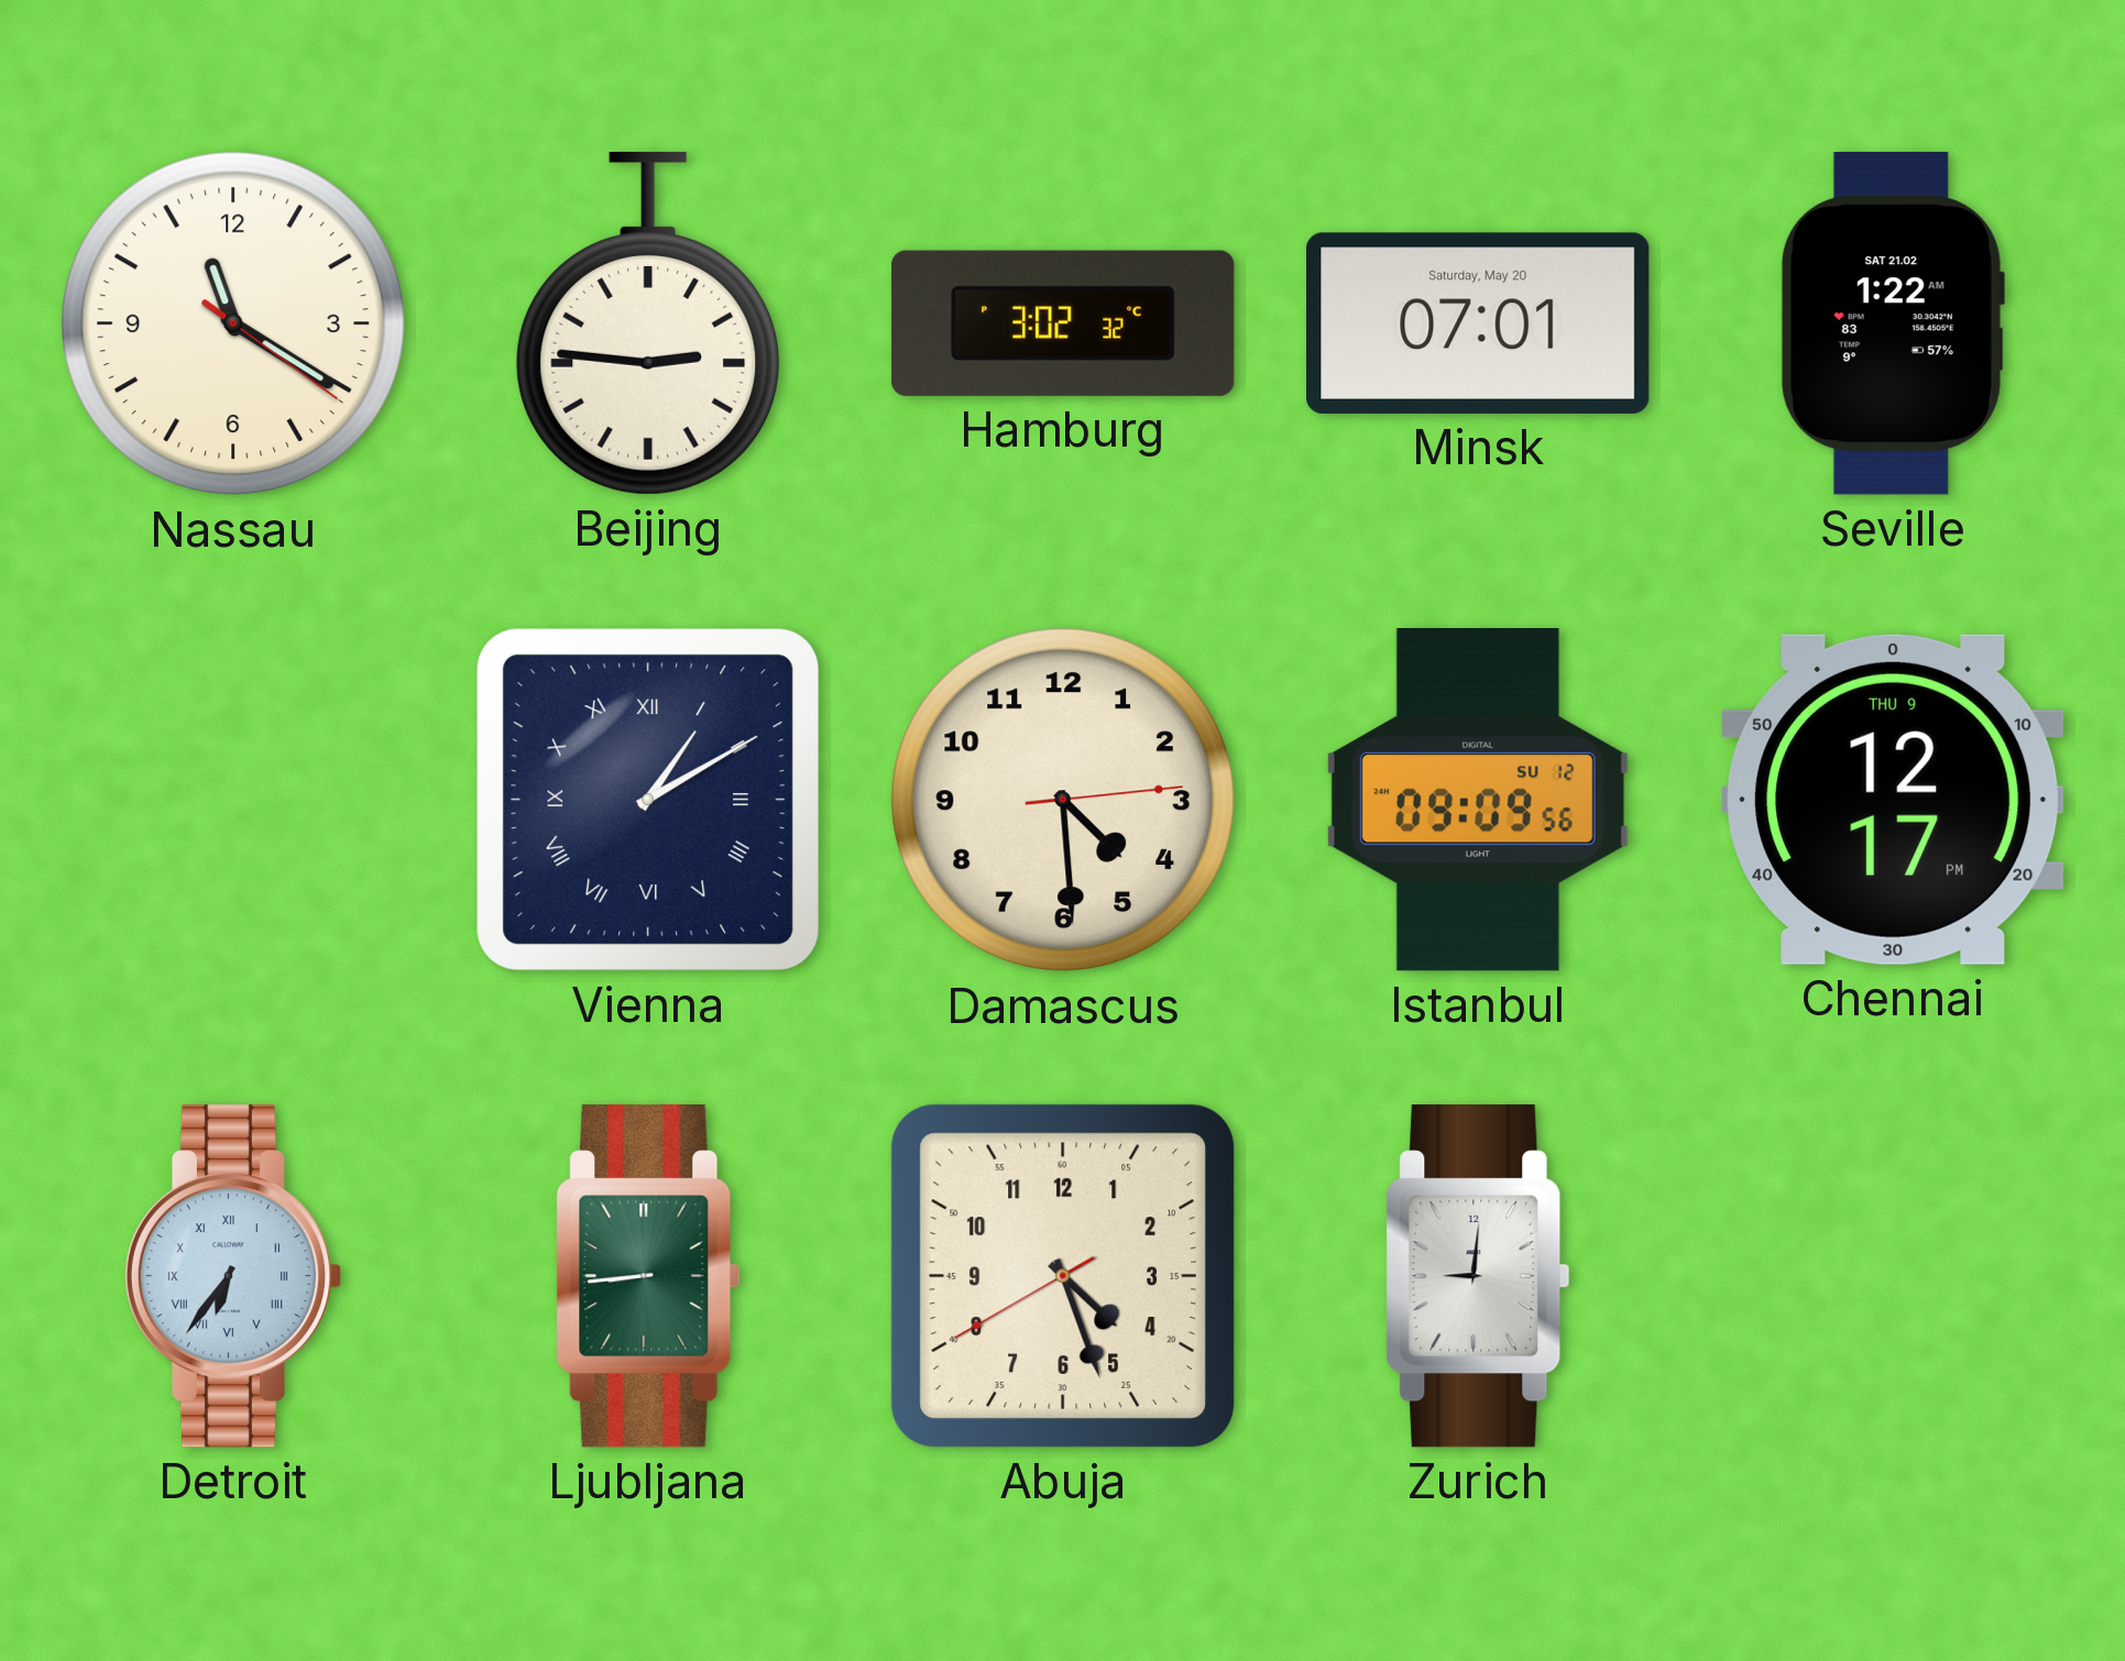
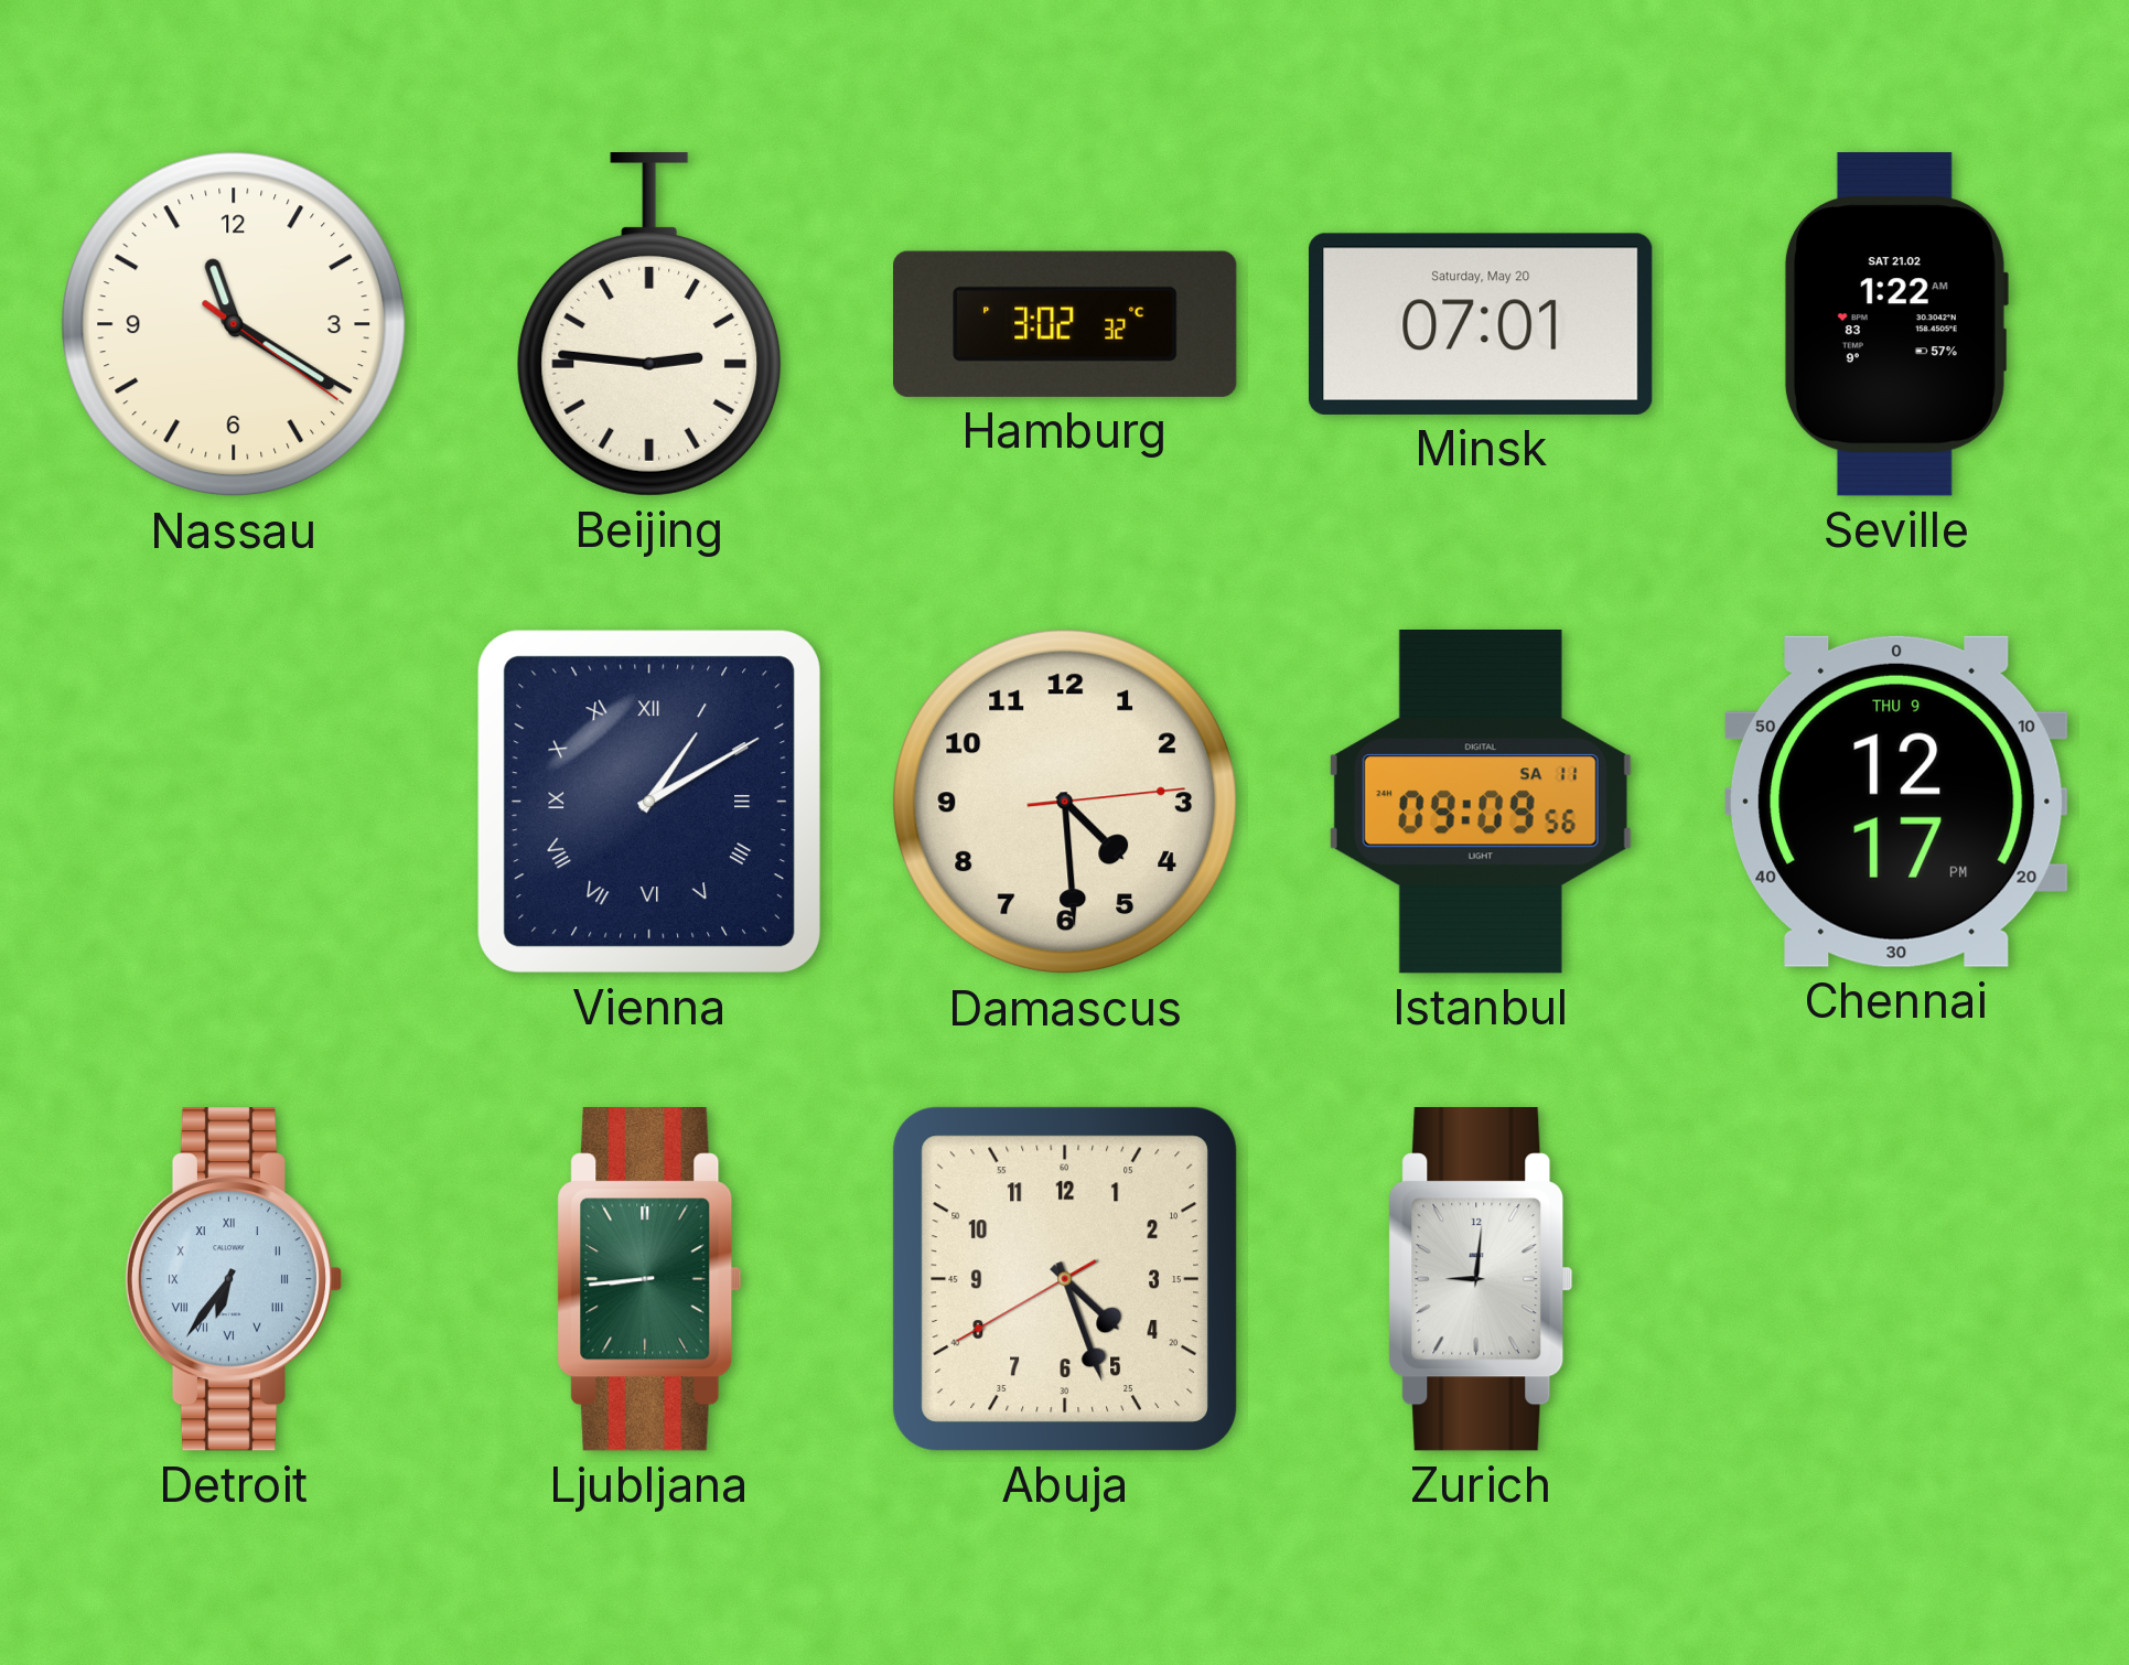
Istanbul date: SU 12 -> SA 11 (1481, 803)
